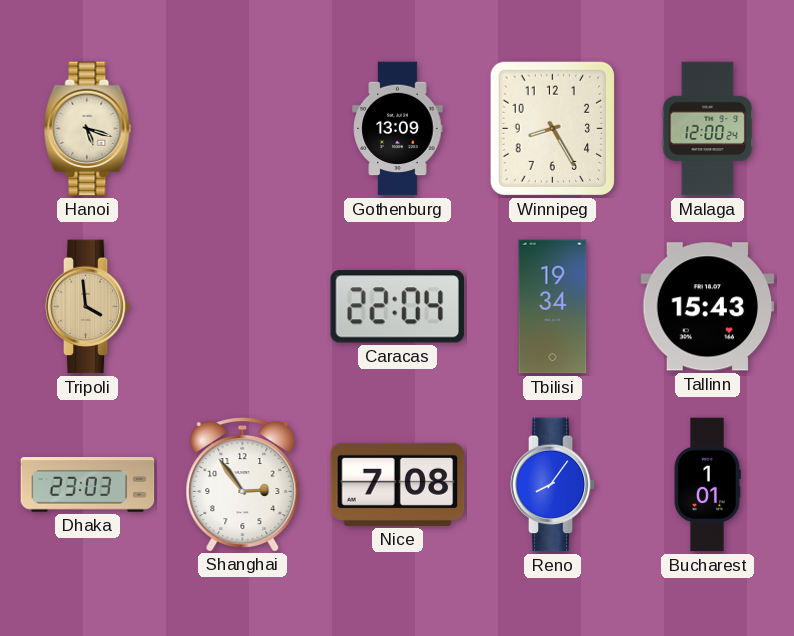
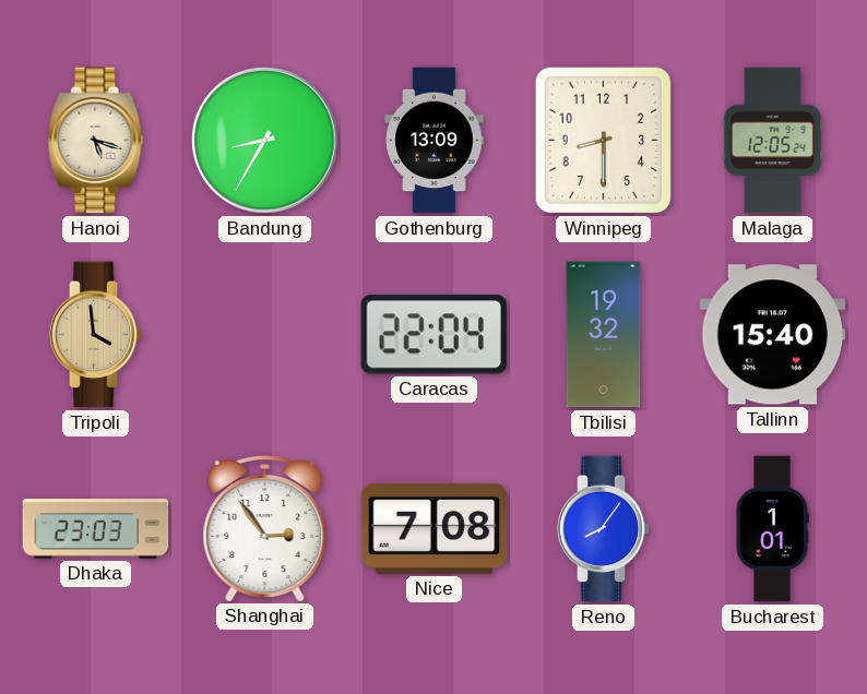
Bandung: none -> 8:35 (265, 141)
Winnipeg: 8:25 -> 8:30 (603, 141)
Malaga: 12:00 -> 12:05 (773, 141)
Tbilisi: 19:34 -> 19:32 (604, 335)
Tallinn: 15:43 -> 15:40 (773, 335)
